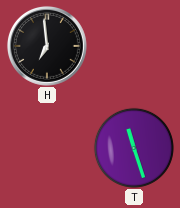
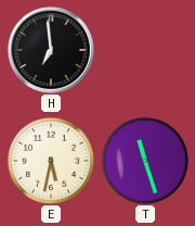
E: none -> 5:32 (51, 161)
